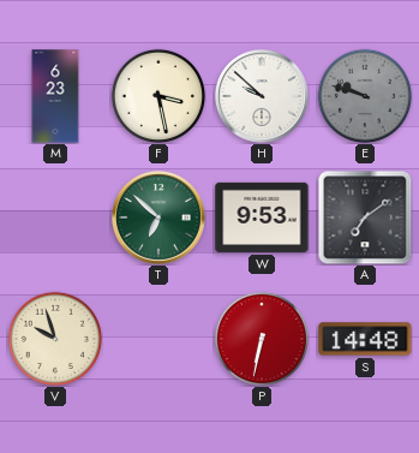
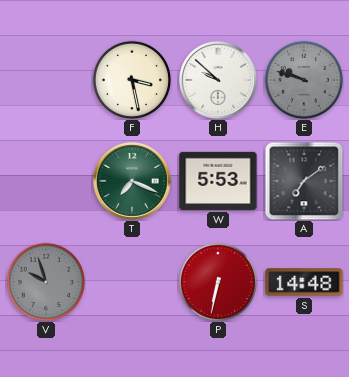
M: 6:23 -> none (55, 96)
T: 6:52 -> 7:19 (132, 181)
W: 9:53 -> 5:53 (218, 181)
V dial: cream -> grey (45, 281)
